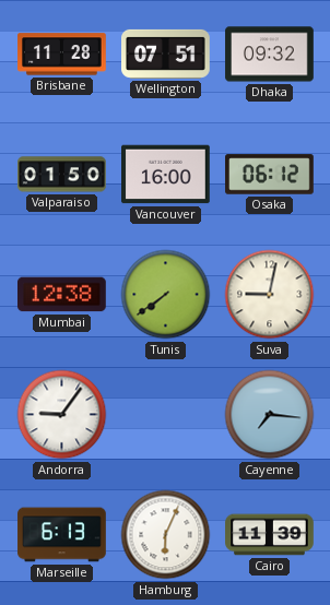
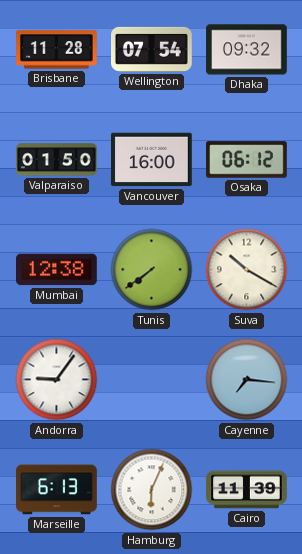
Wellington: 07:51 -> 07:54 (152, 49)
Suva: 9:02 -> 10:20 (247, 270)
